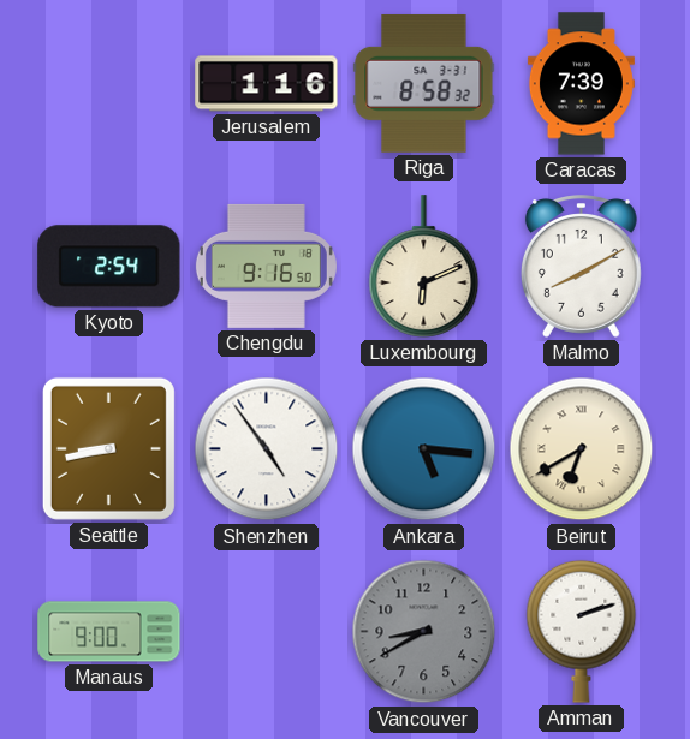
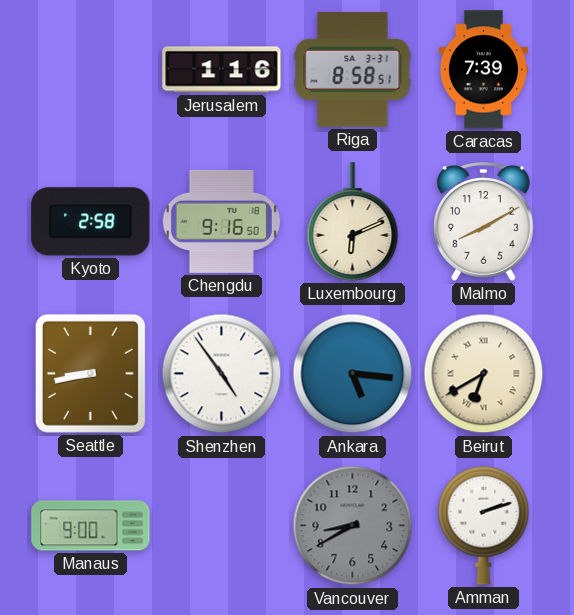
Riga: 8:58:32 -> 8:58:51 (353, 69)
Kyoto: 2:54 -> 2:58 (91, 222)
